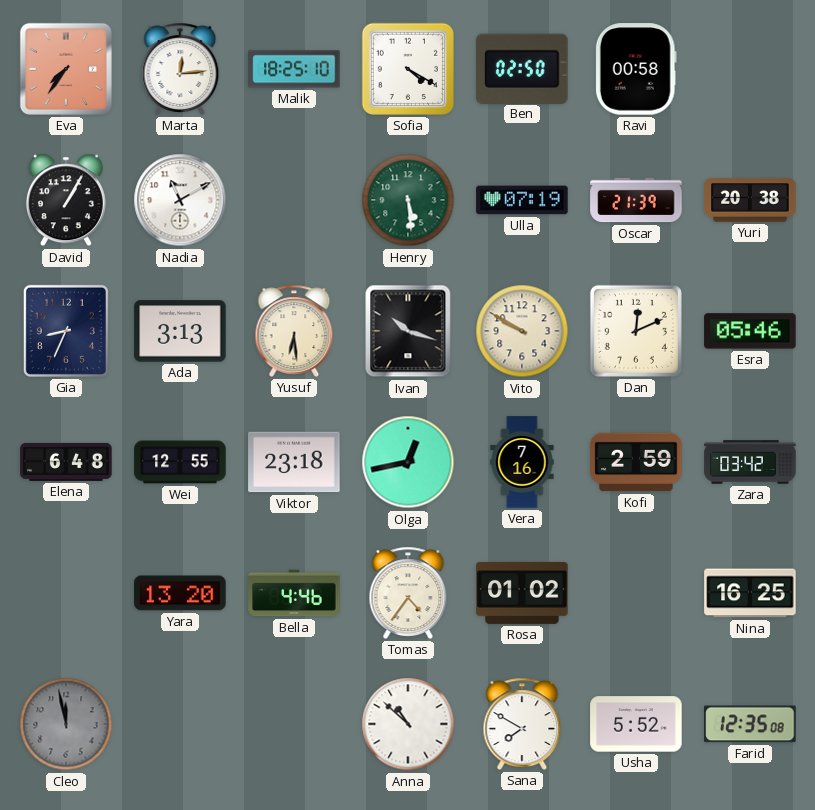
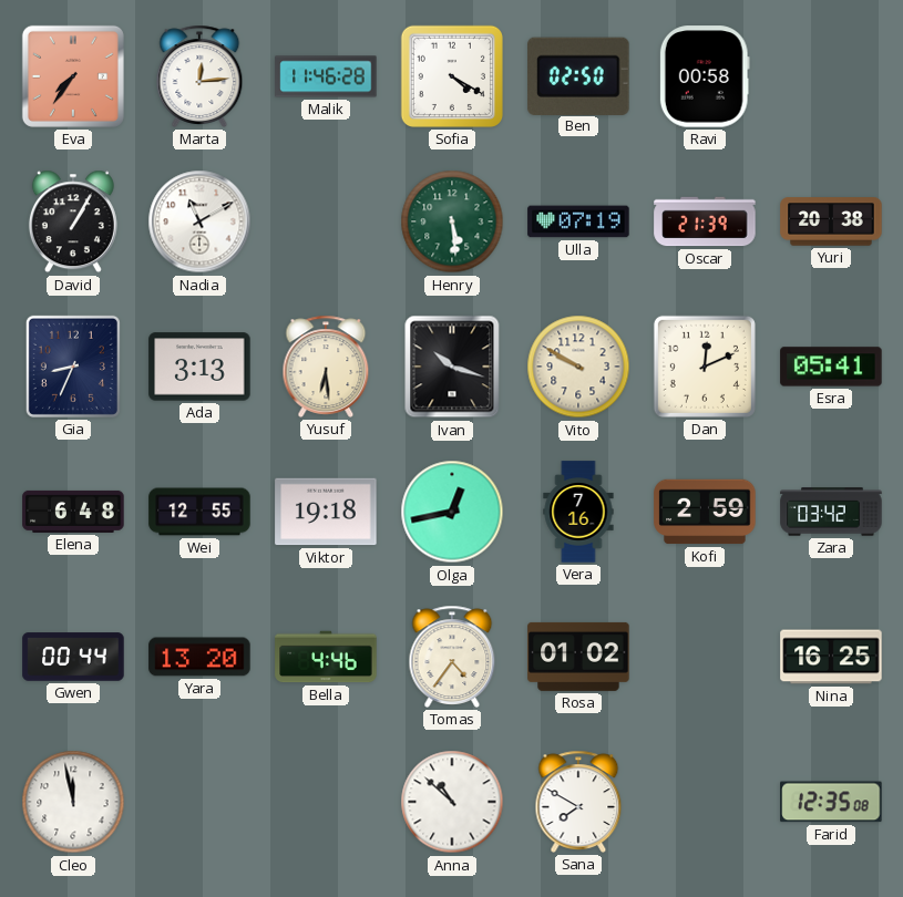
Malik: 18:25 -> 11:46 (326, 76)
Esra: 05:46 -> 05:41 (831, 367)
Viktor: 23:18 -> 19:18 (326, 512)
Gwen: none -> 00:44 (73, 657)
Cleo dial: grey -> white (73, 802)
Usha: 5:52 -> none (636, 724)
